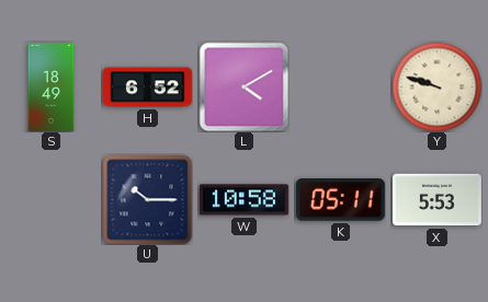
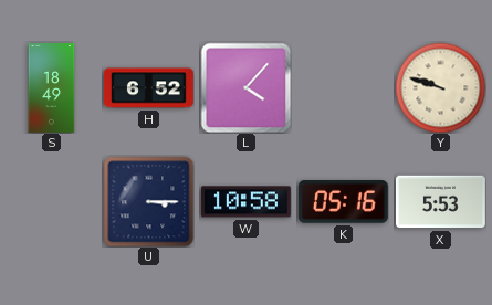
L: 4:10 -> 4:07 (245, 87)
U: 10:15 -> 3:15 (148, 201)
K: 05:11 -> 05:16 (343, 202)
